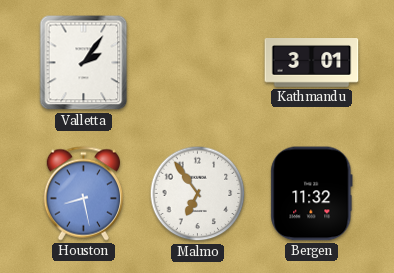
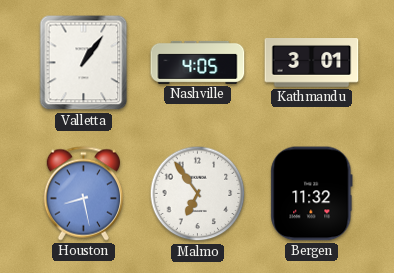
Valletta: 2:06 -> 1:06 (84, 63)
Nashville: none -> 4:05 (198, 62)
